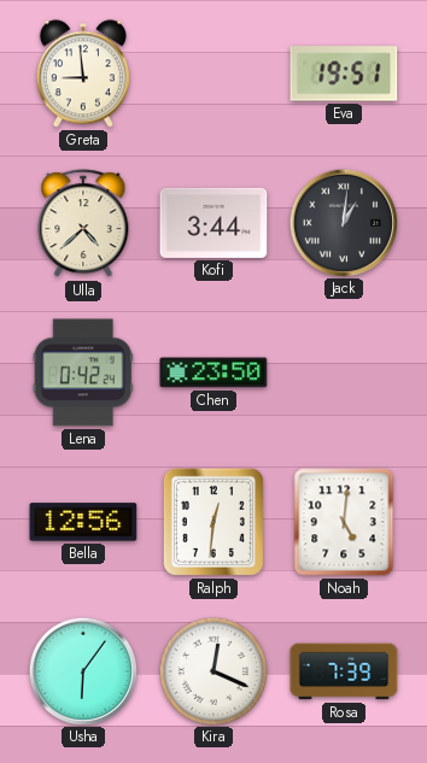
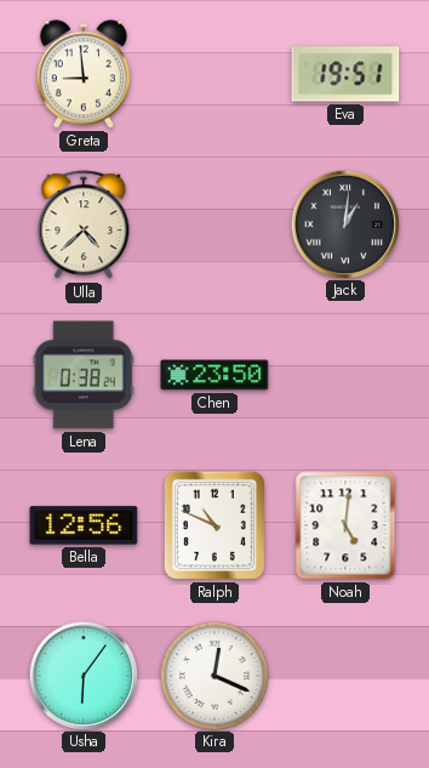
Kofi: 3:44 -> none (213, 223)
Lena: 0:42 -> 0:38 (84, 375)
Ralph: 12:31 -> 10:49 (215, 525)
Rosa: 7:39 -> none (344, 671)
